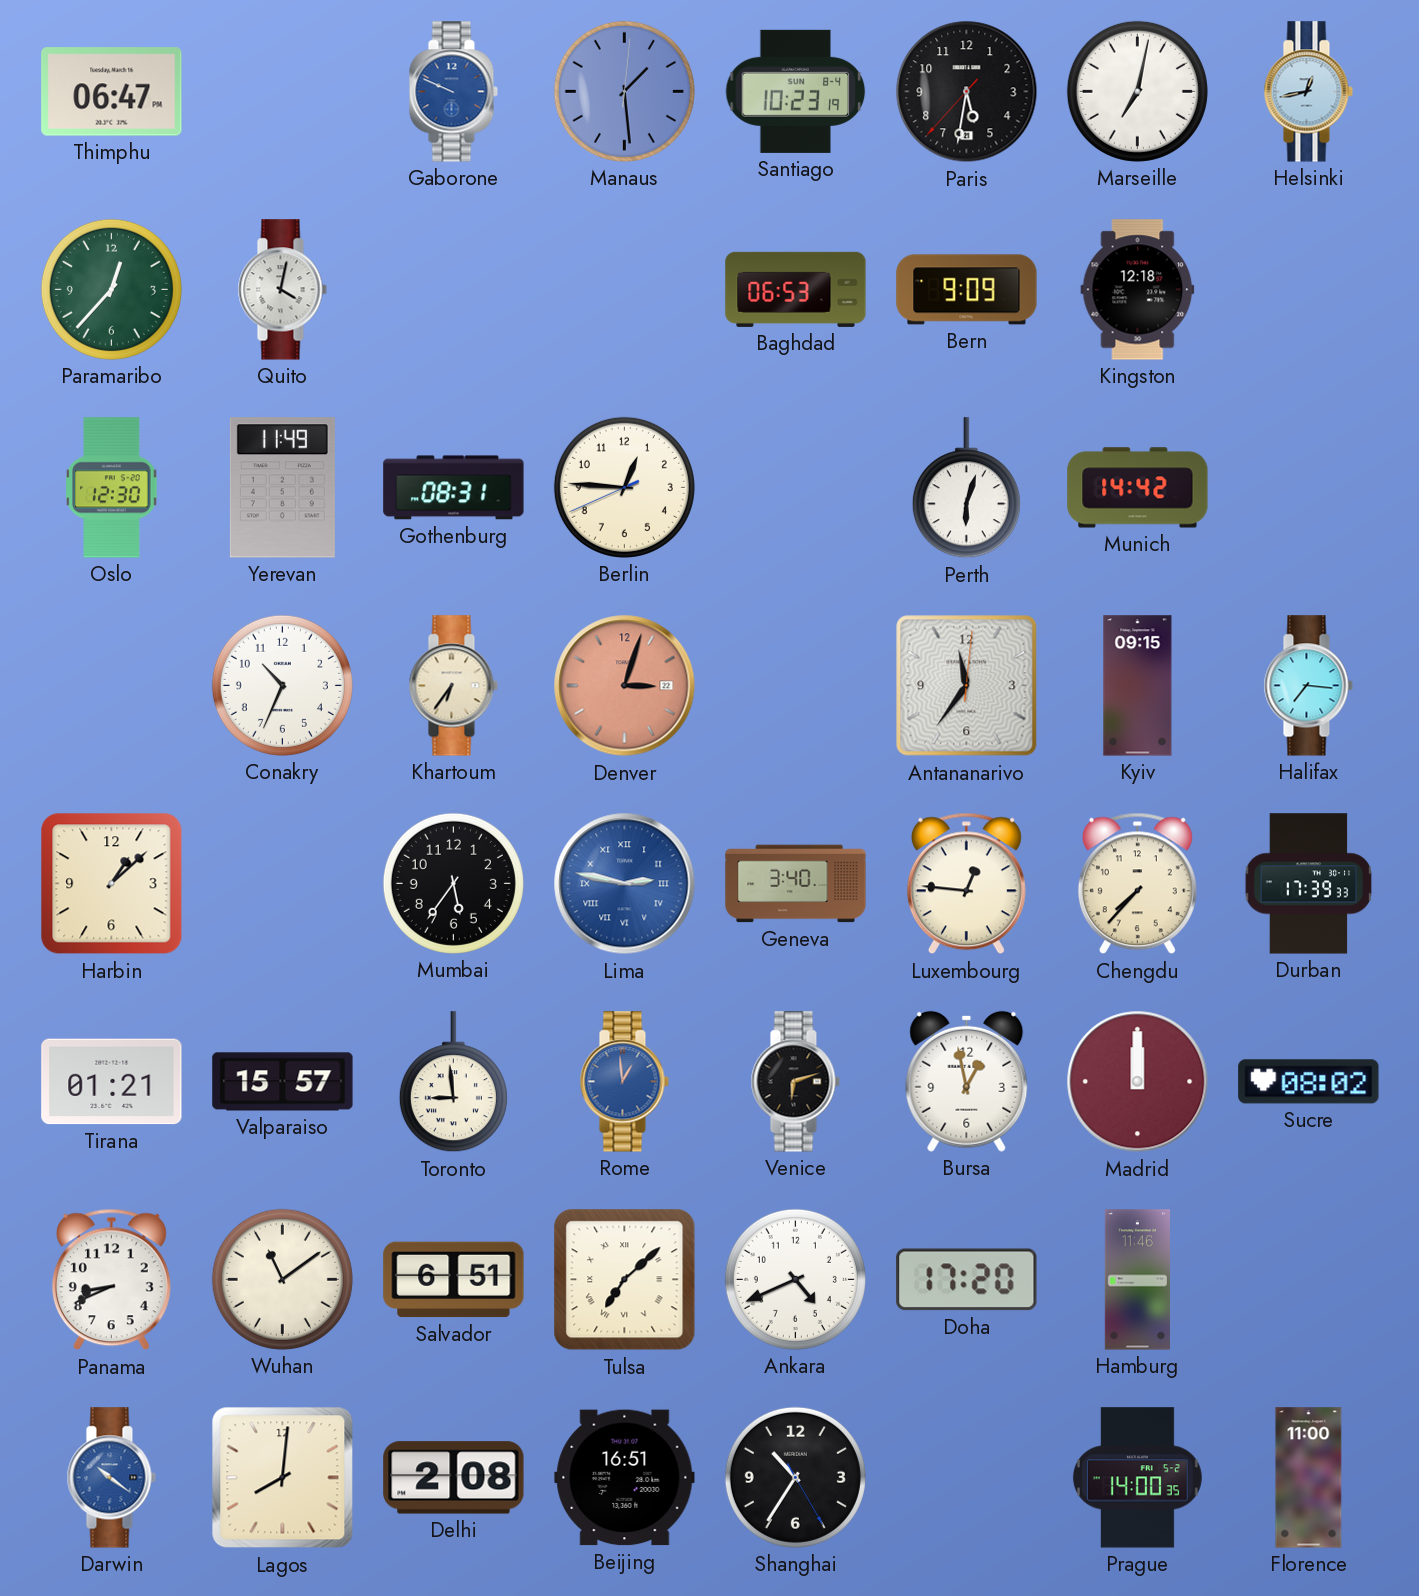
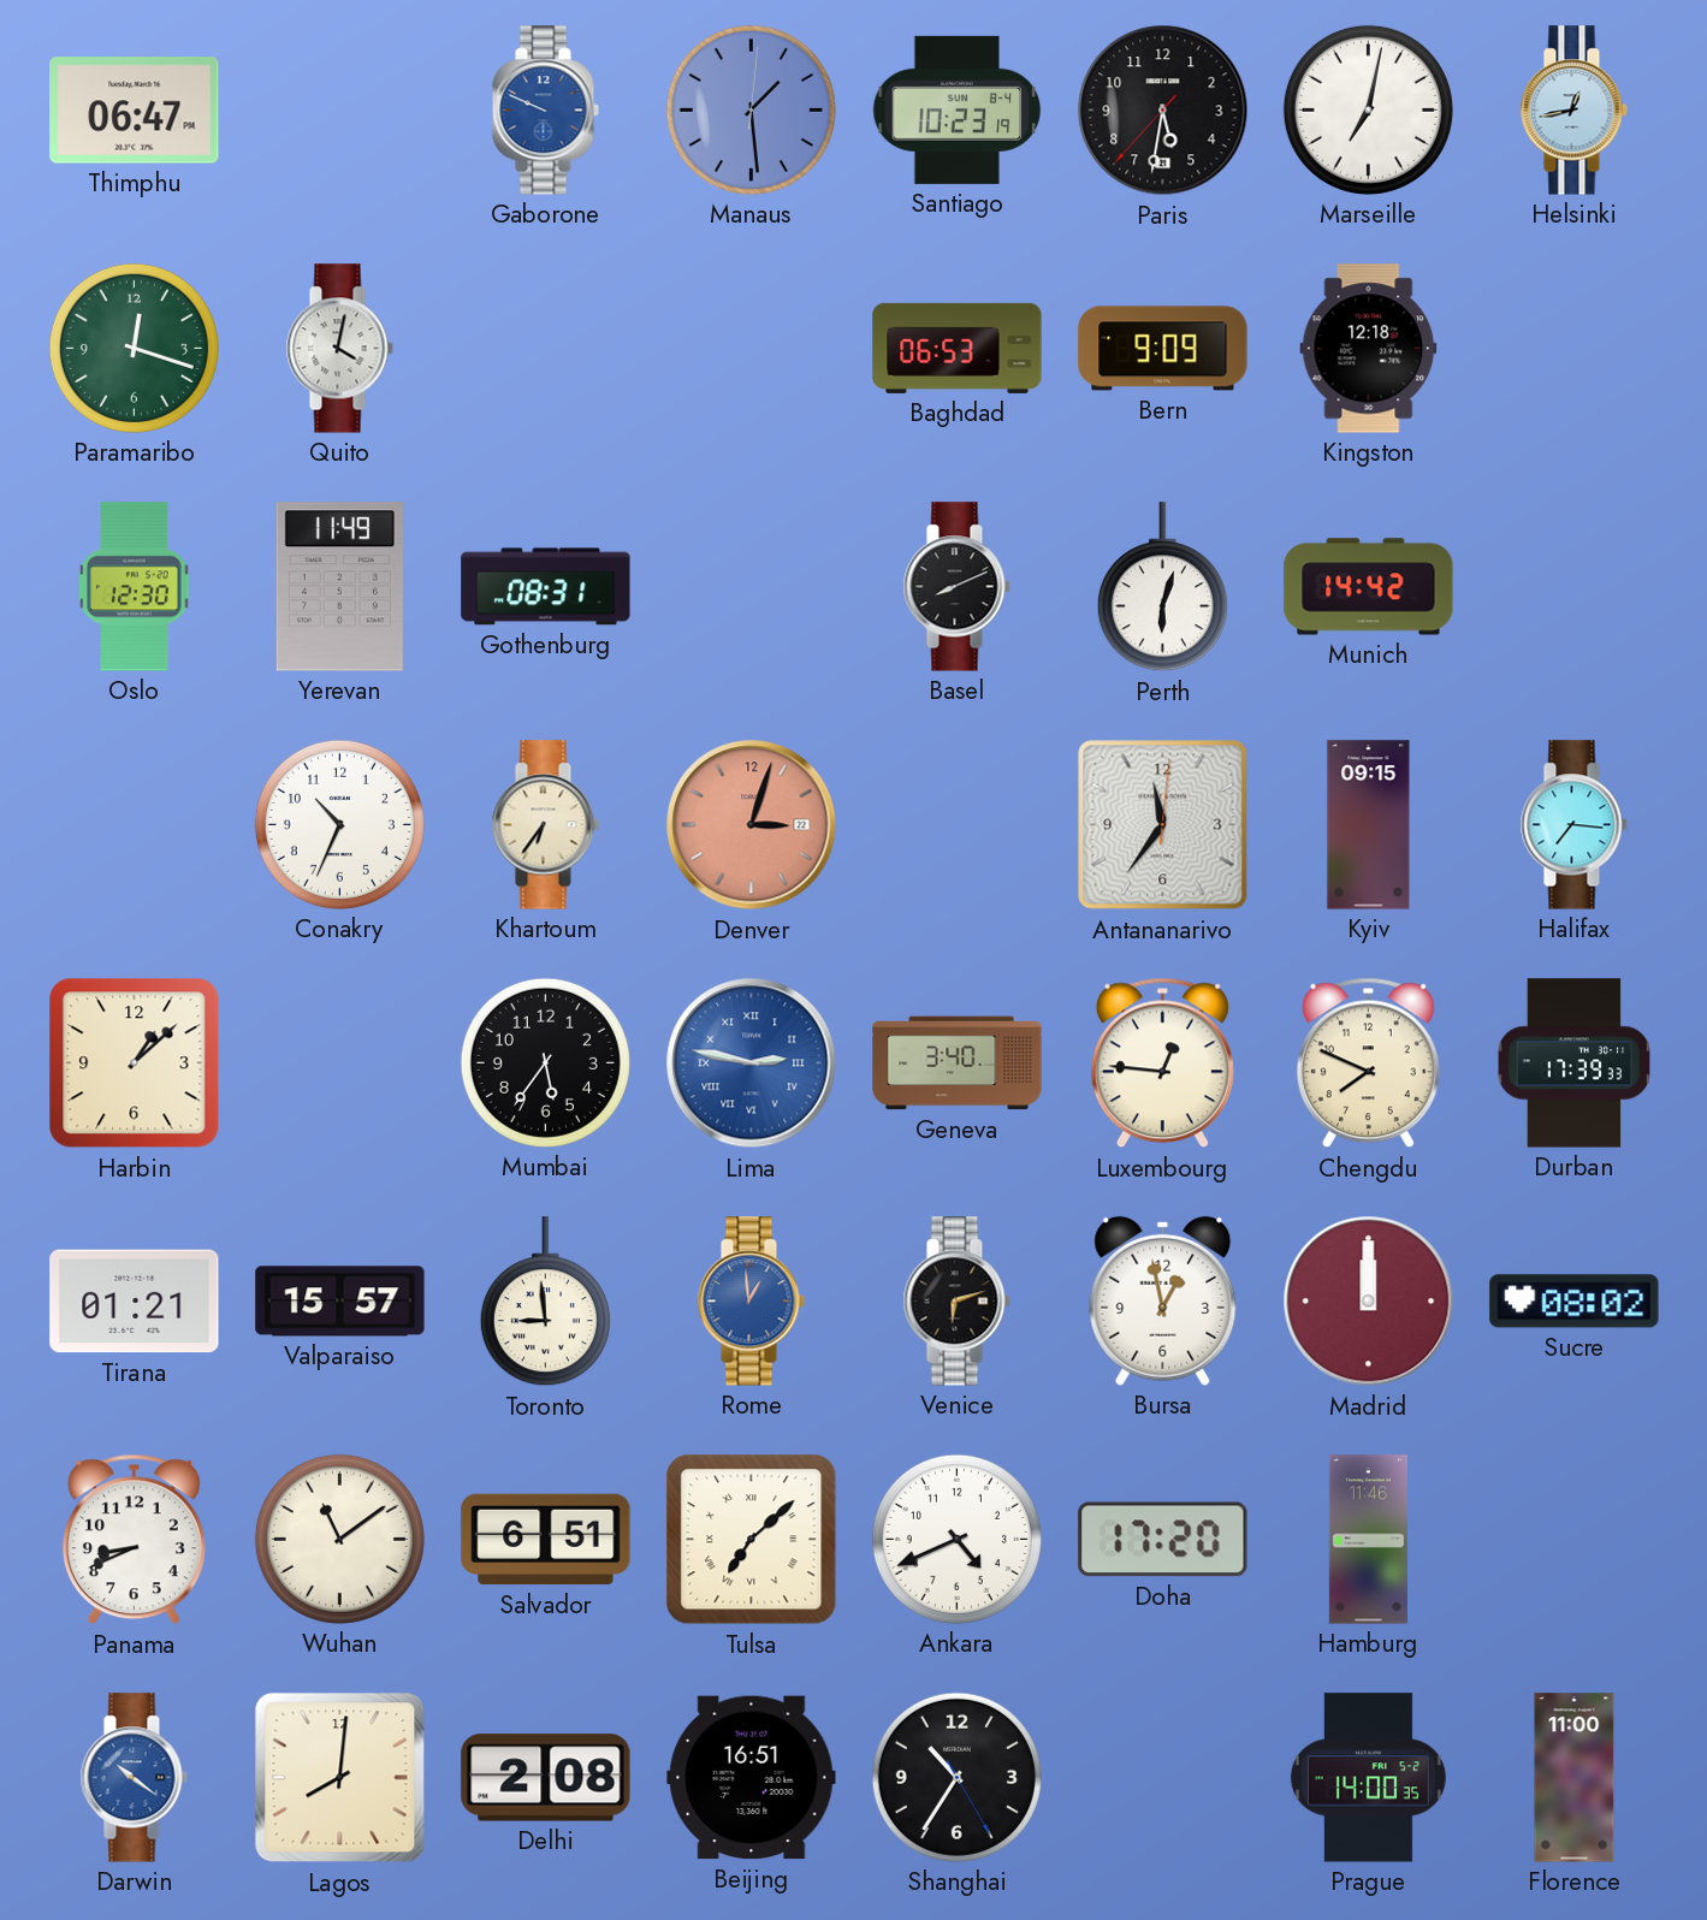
Paramaribo: 12:37 -> 12:18 (134, 348)
Berlin: 12:45 -> none (624, 487)
Basel: none -> 8:11 (956, 587)
Chengdu: 7:37 -> 7:49 (1368, 1063)
